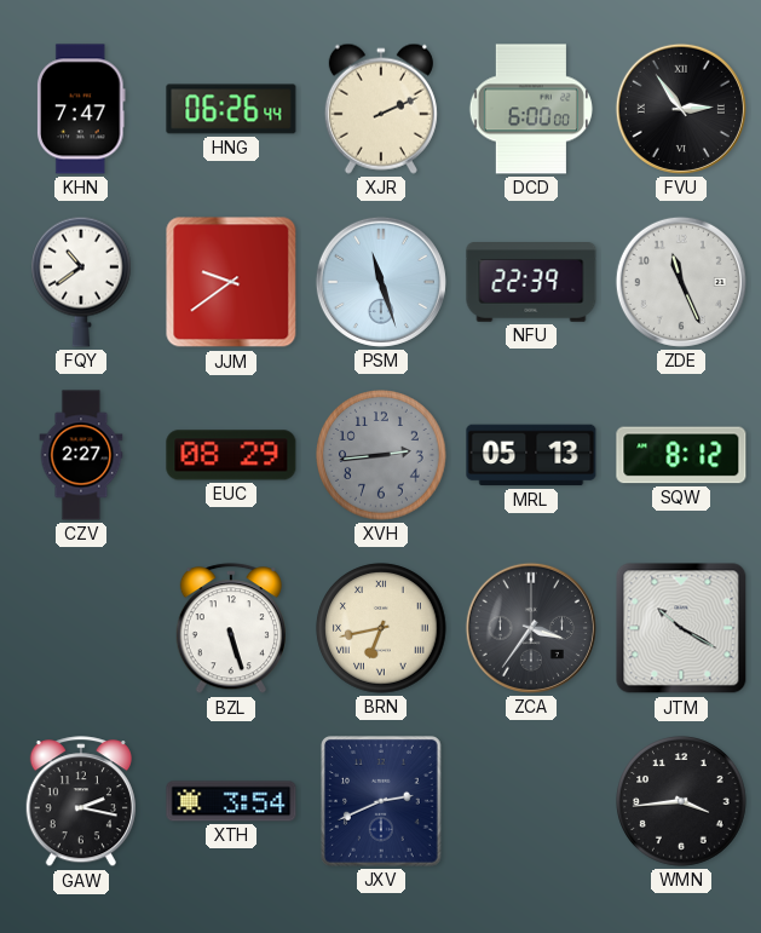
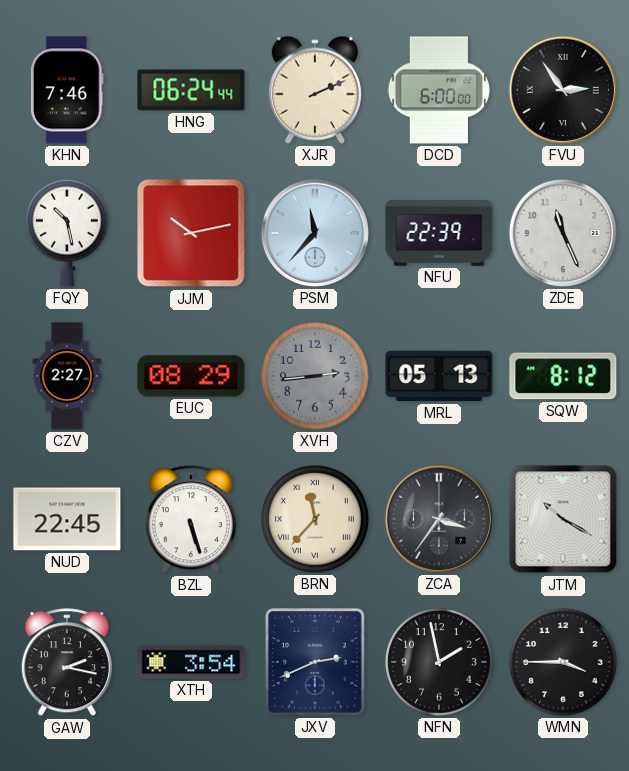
KHN: 7:47 -> 7:46 (67, 90)
HNG: 06:26 -> 06:24 (191, 90)
FQY: 10:39 -> 10:28 (68, 233)
JJM: 9:39 -> 10:13 (191, 233)
PSM: 11:27 -> 11:37 (315, 233)
NUD: none -> 22:45 (67, 519)
BRN: 6:43 -> 11:37 (315, 519)
NFN: none -> 1:58 (439, 662)
WMN: 3:44 -> 3:45 (563, 662)
